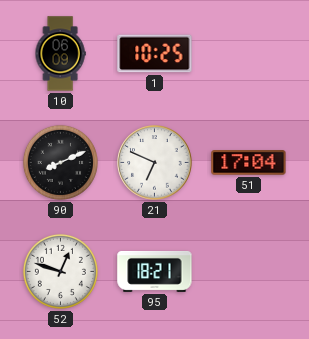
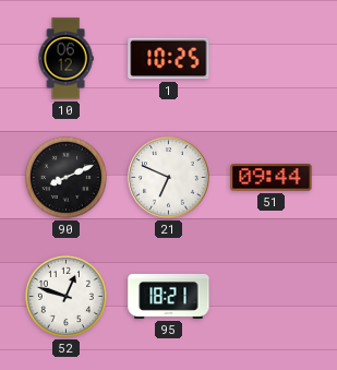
10: 06:09 -> 06:12 (65, 59)
51: 17:04 -> 09:44 (272, 178)
